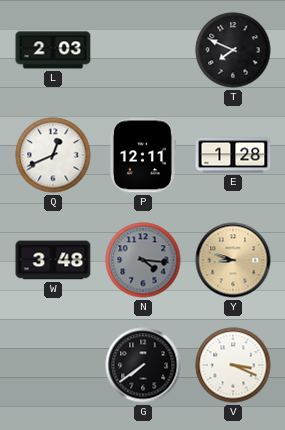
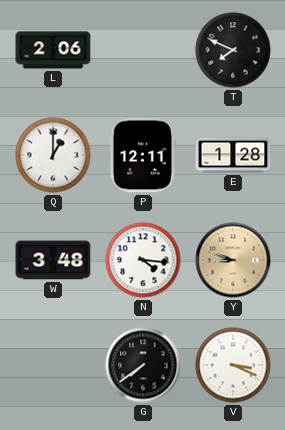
L: 2:03 -> 2:06 (53, 50)
Q: 12:41 -> 1:00 (53, 155)
N dial: grey -> white (143, 260)
